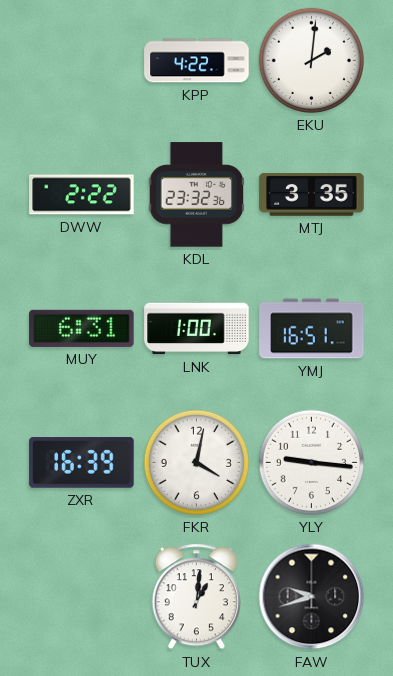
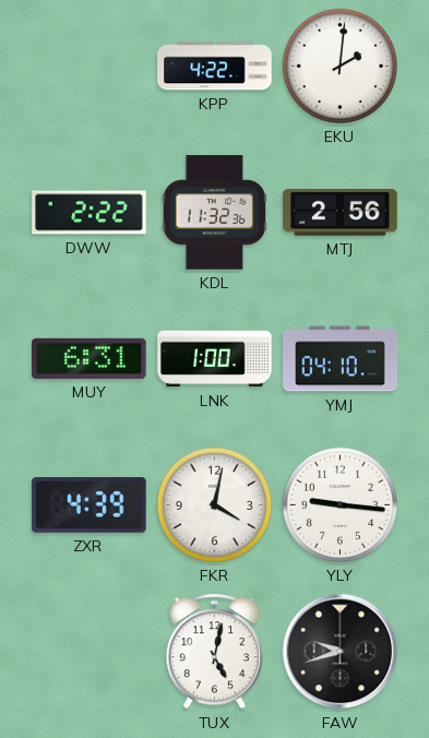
KDL: 23:32 -> 11:32 (215, 213)
MTJ: 3:35 -> 2:56 (341, 213)
YMJ: 16:51 -> 04:10 (341, 359)
ZXR: 16:39 -> 4:39 (90, 505)
TUX: 1:01 -> 5:02 (214, 652)
